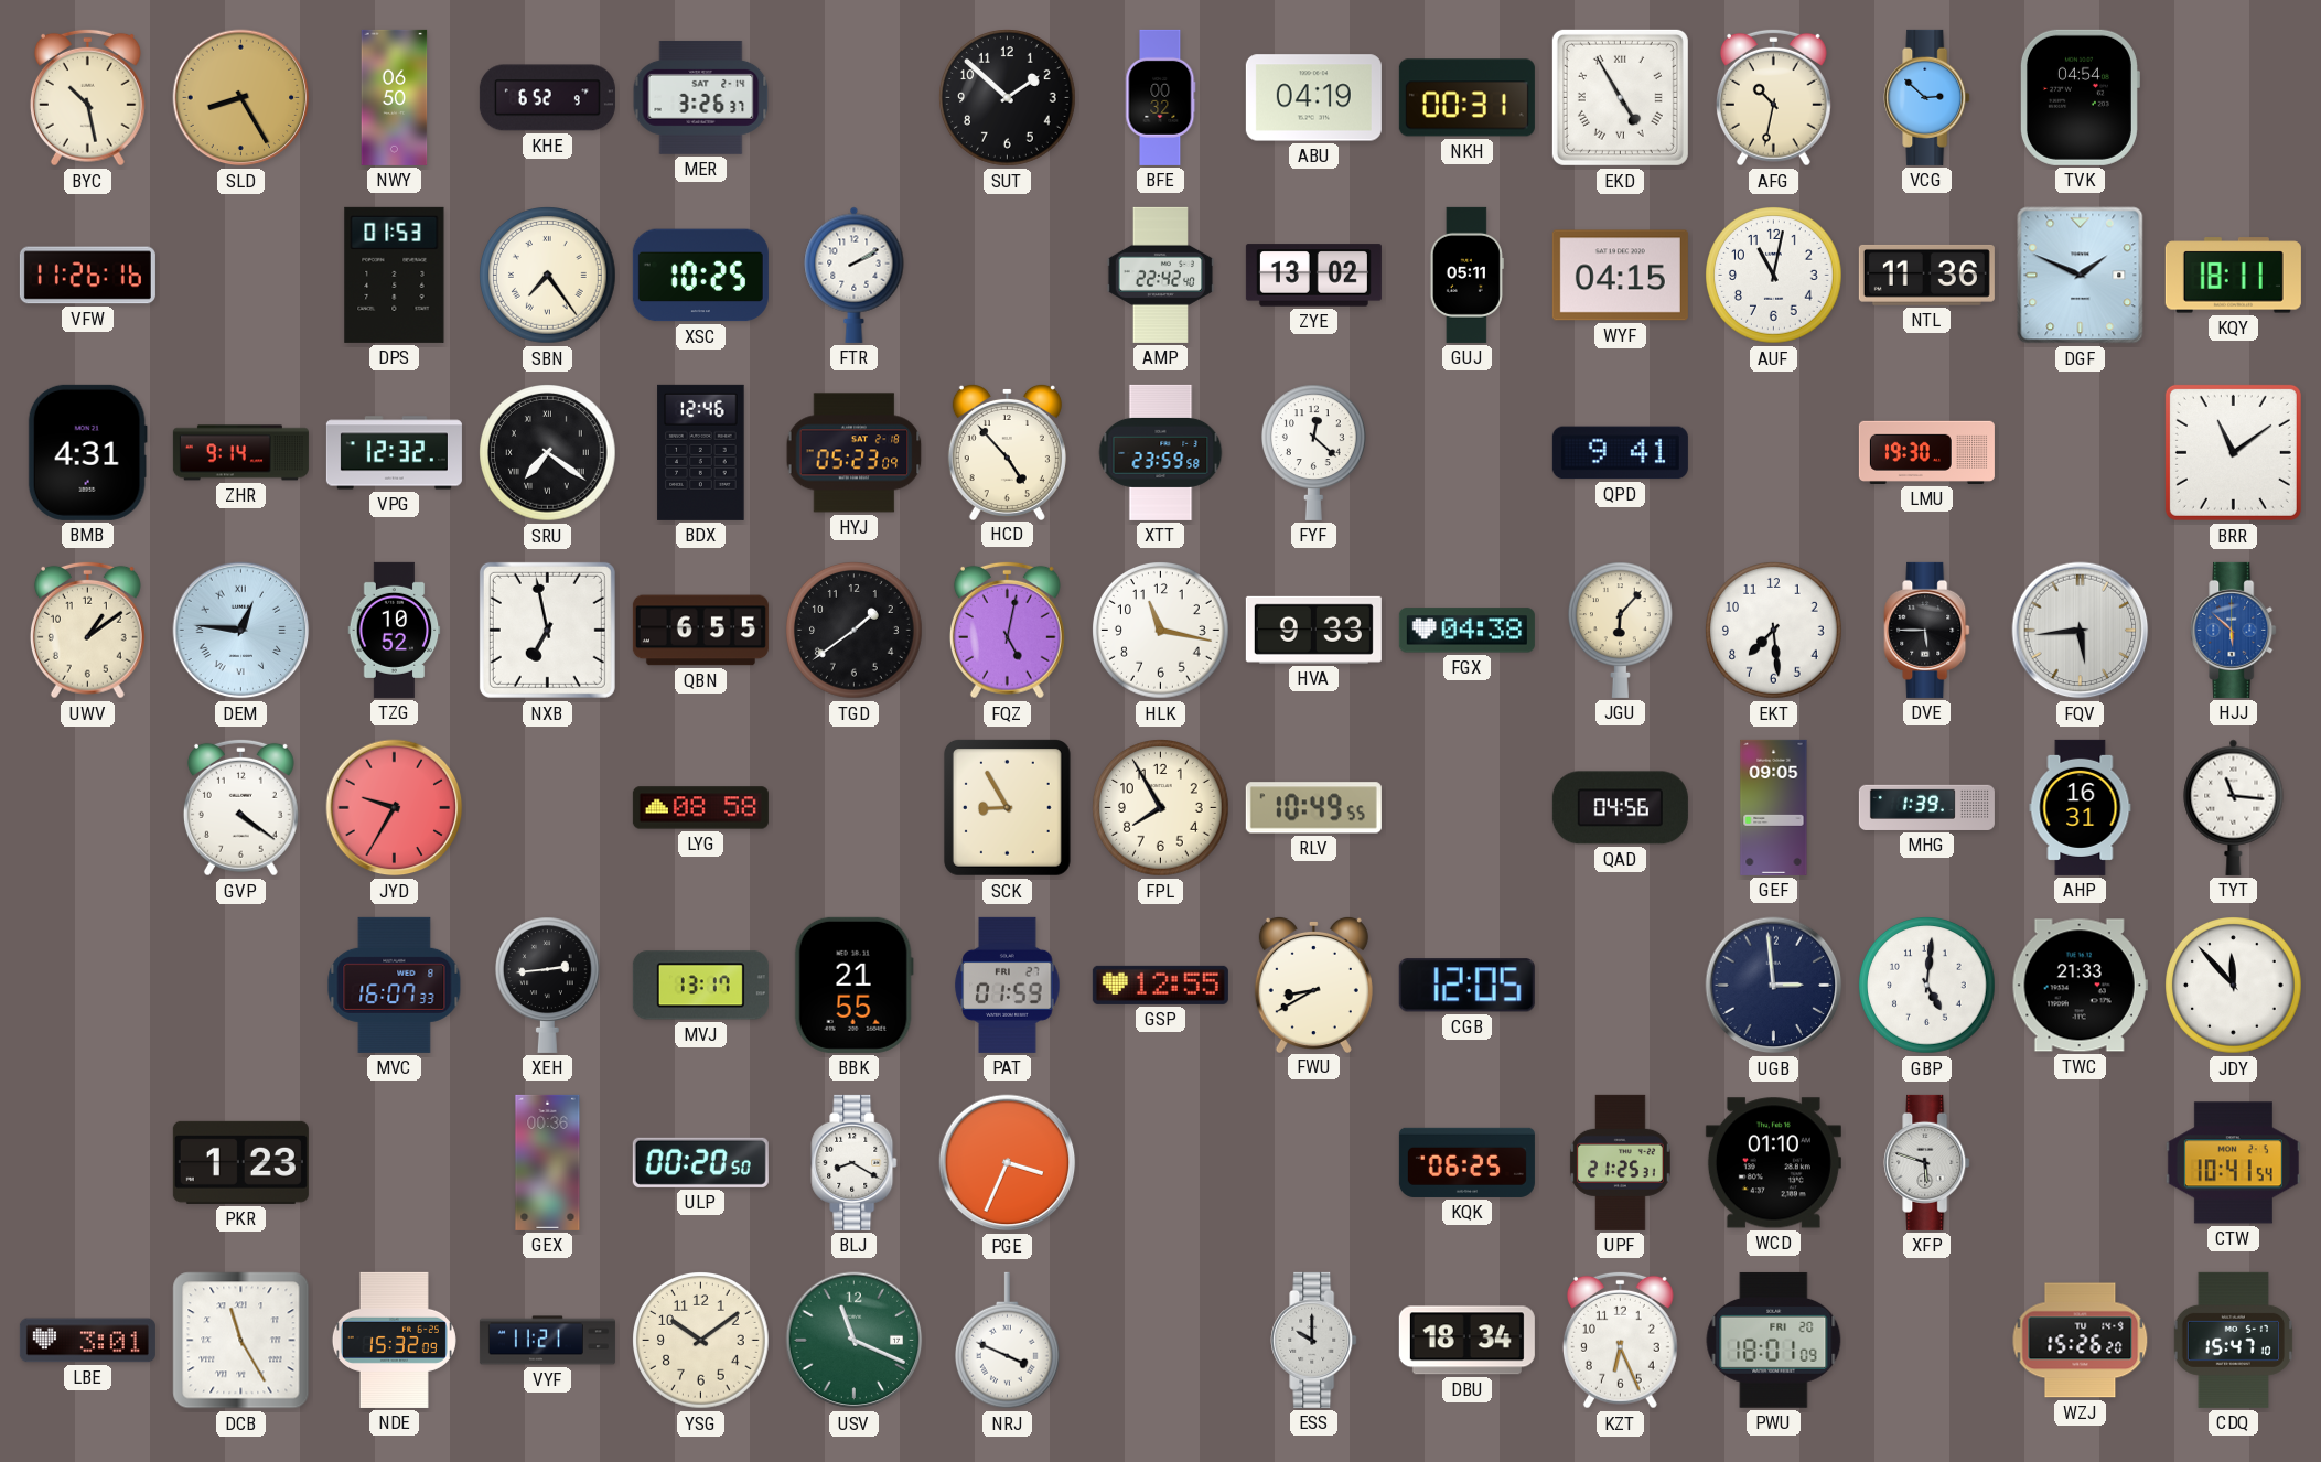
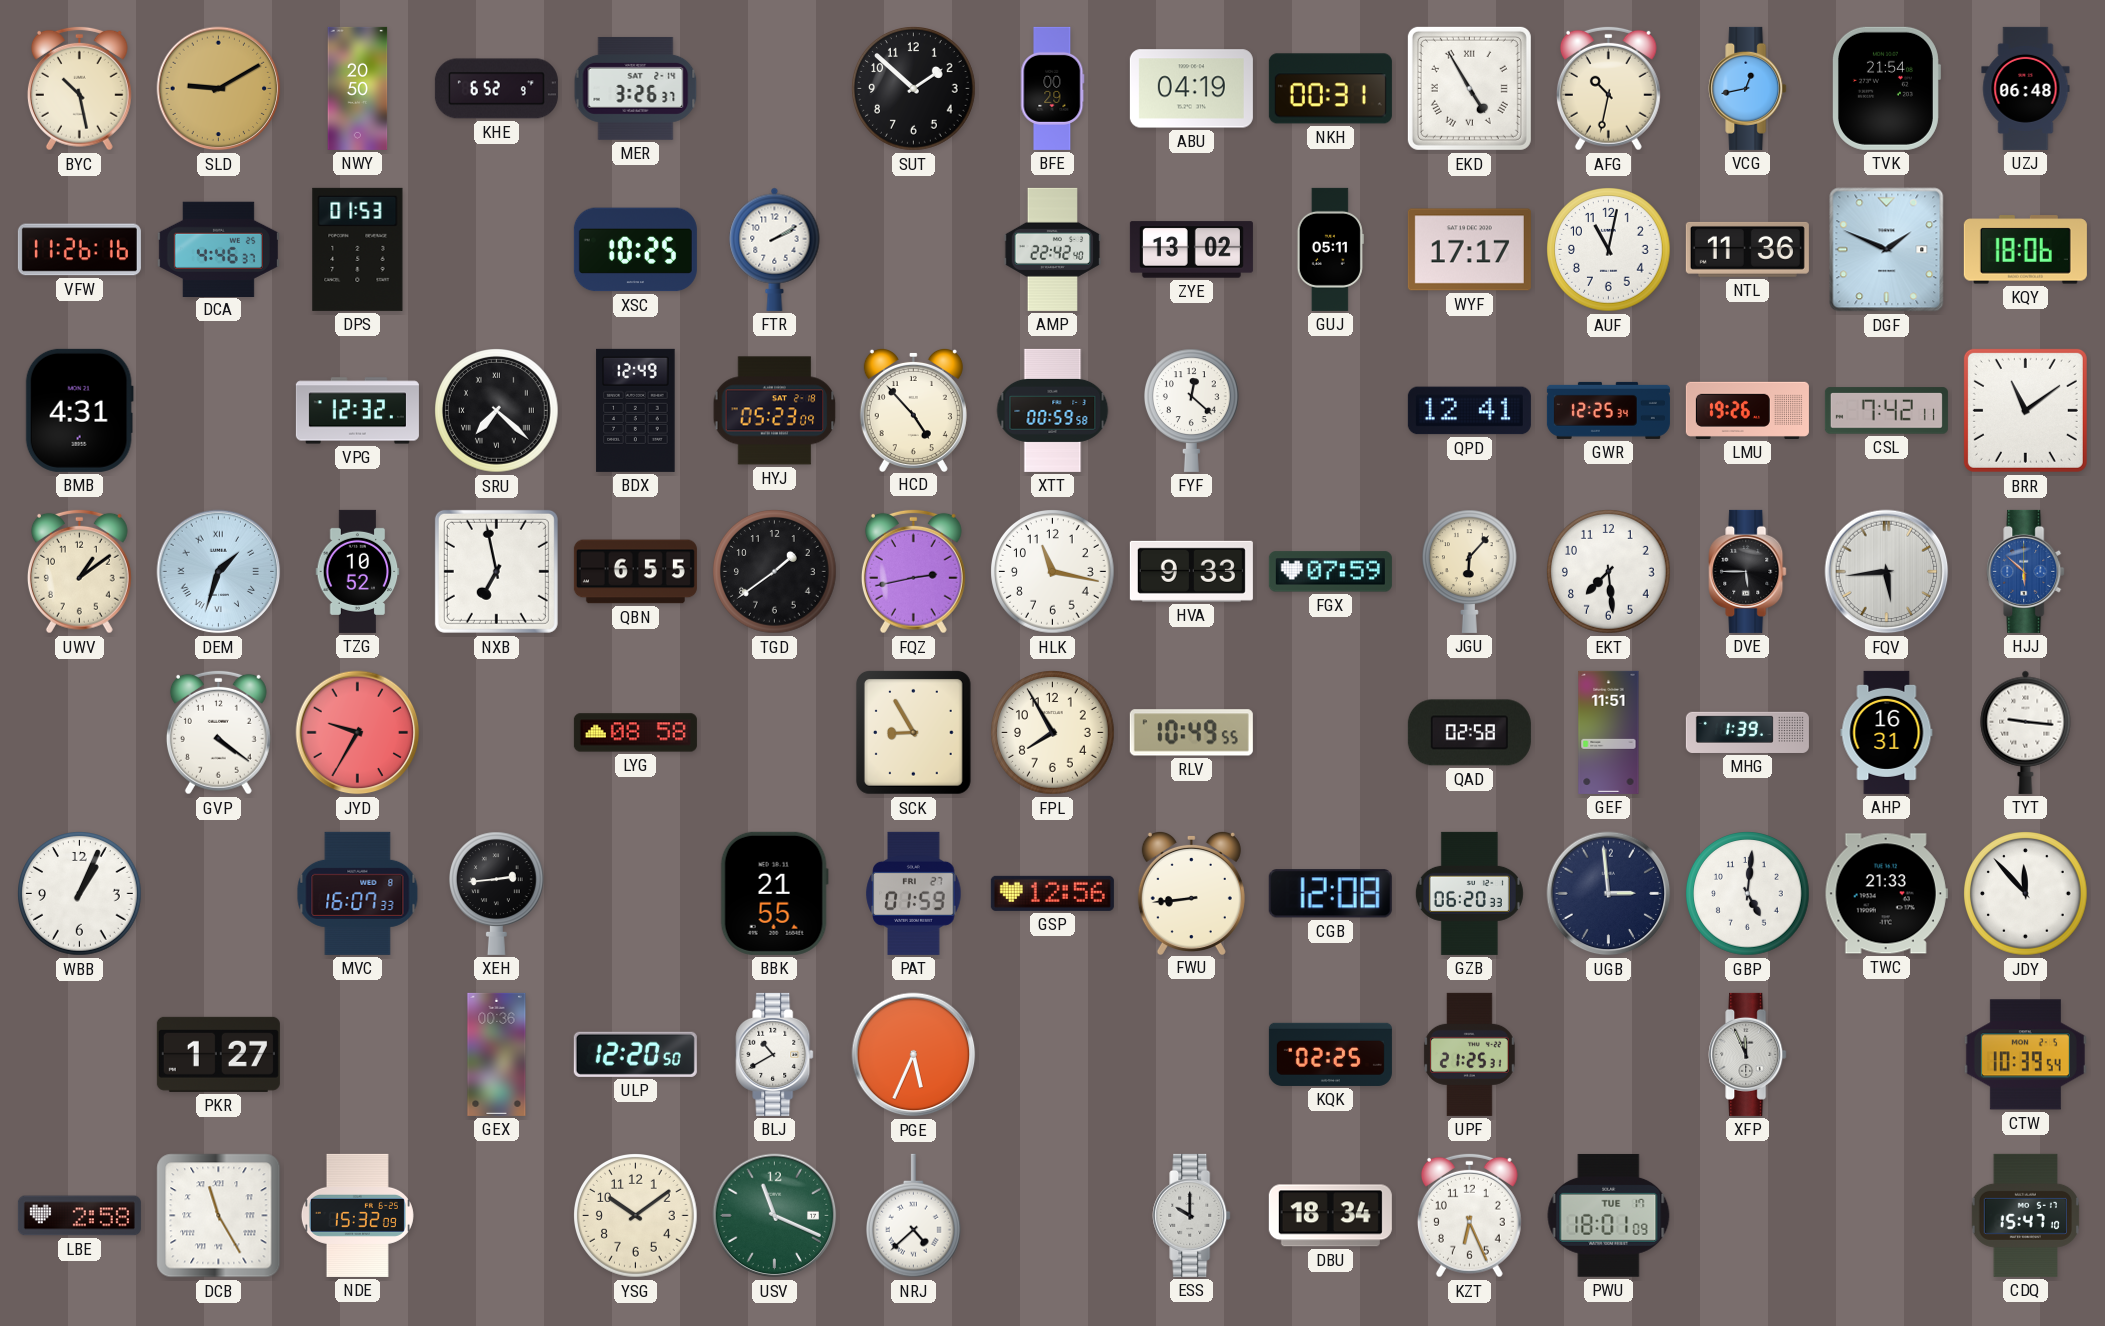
SLD: 8:25 -> 9:10 (219, 89)
NWY: 06:50 -> 20:50 (358, 88)
BFE: 00:32 -> 00:29 (1053, 88)
VCG: 2:52 -> 12:43 (1748, 88)
TVK: 04:54 -> 21:54 (1886, 88)
UZJ: none -> 06:48 (2026, 88)
DCA: none -> 4:46 (218, 249)
SBN: 7:24 -> none (548, 276)
WYF: 04:15 -> 17:17 (1469, 250)
KQY: 18:11 -> 18:06 (2025, 250)
ZHR: 9:14 -> none (240, 453)
SRU: 7:21 -> 7:22 (497, 411)
BDX: 12:46 -> 12:49 (636, 410)
XTT: 23:59 -> 00:59 (1053, 410)
QPD: 9:41 -> 12:41 (1469, 411)
GWR: none -> 12:25 (1608, 410)
LMU: 19:30 -> 19:26 (1747, 410)
CSL: none -> 7:42 (1886, 411)
DEM: 12:46 -> 1:33 (219, 572)
FQZ: 5:02 -> 2:43 (913, 571)
FGX: 04:38 -> 07:59 (1330, 572)
QAD: 04:56 -> 02:58 (1469, 733)
GEF: 09:05 -> 11:51 (1609, 732)
TYT: 11:16 -> 9:16 (2026, 732)
WBB: none -> 1:04 (80, 894)
MVJ: 13:17 -> none (700, 986)
GSP: 12:55 -> 12:56 (1052, 893)
FWU: 8:40 -> 8:44 (1191, 892)
CGB: 12:05 -> 12:08 (1330, 894)
GZB: none -> 06:20 (1469, 893)
PKR: 1:23 -> 1:27 (218, 1054)
ULP: 00:20 -> 12:20 (635, 1054)
BLJ: 8:20 -> 10:40 (775, 1054)
PGE: 3:34 -> 5:34 (914, 1055)
KQK: 06:25 -> 02:25 (1330, 1054)
WCD: 01:10 -> none (1773, 1163)
XFP: 5:48 -> 11:56 (1748, 1054)
CTW: 10:41 -> 10:39 (2025, 1055)
LBE: 3:01 -> 2:58 (79, 1216)
VYF: 11:21 -> none (547, 1341)
NRJ: 3:49 -> 4:38 (914, 1216)
PWU date: FRI 20 -> TUE 17 (1609, 1216)
WZJ: 15:26 -> none (2081, 1341)
